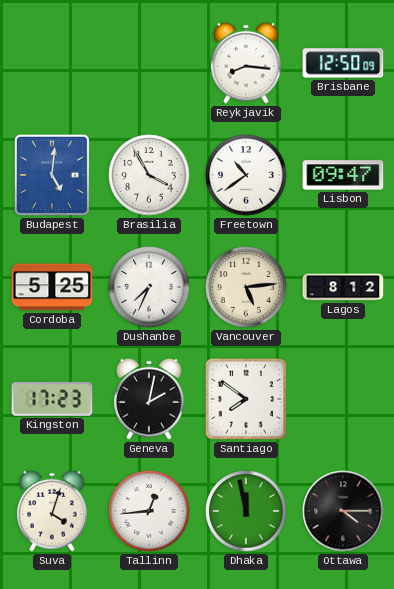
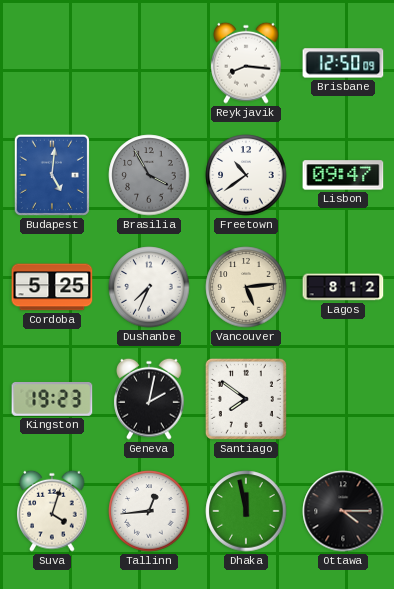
Brasilia dial: white -> grey (149, 175)
Kingston: 17:23 -> 19:23 (52, 400)
